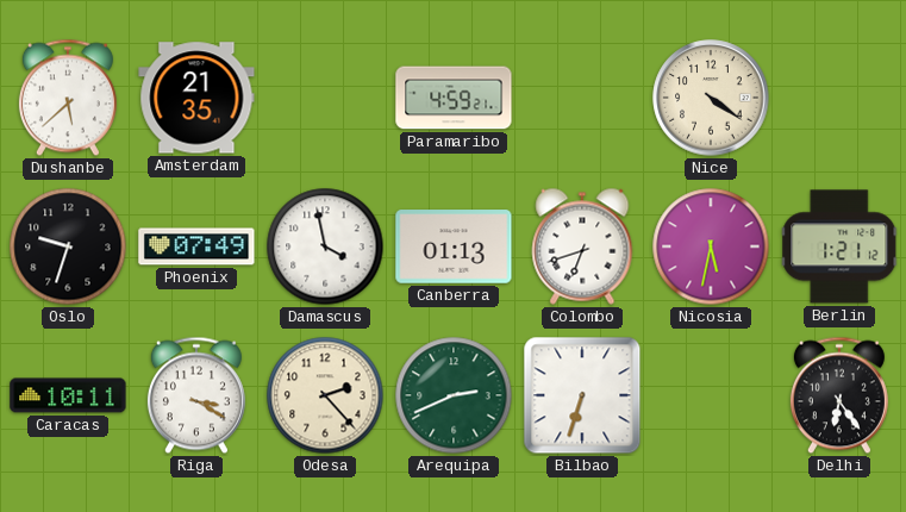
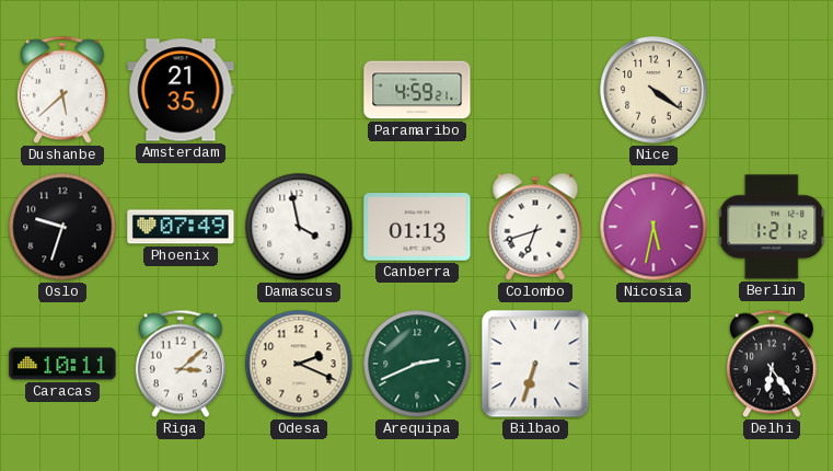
Riga: 3:20 -> 3:08 (181, 364)
Odesa: 2:23 -> 2:19 (299, 364)
